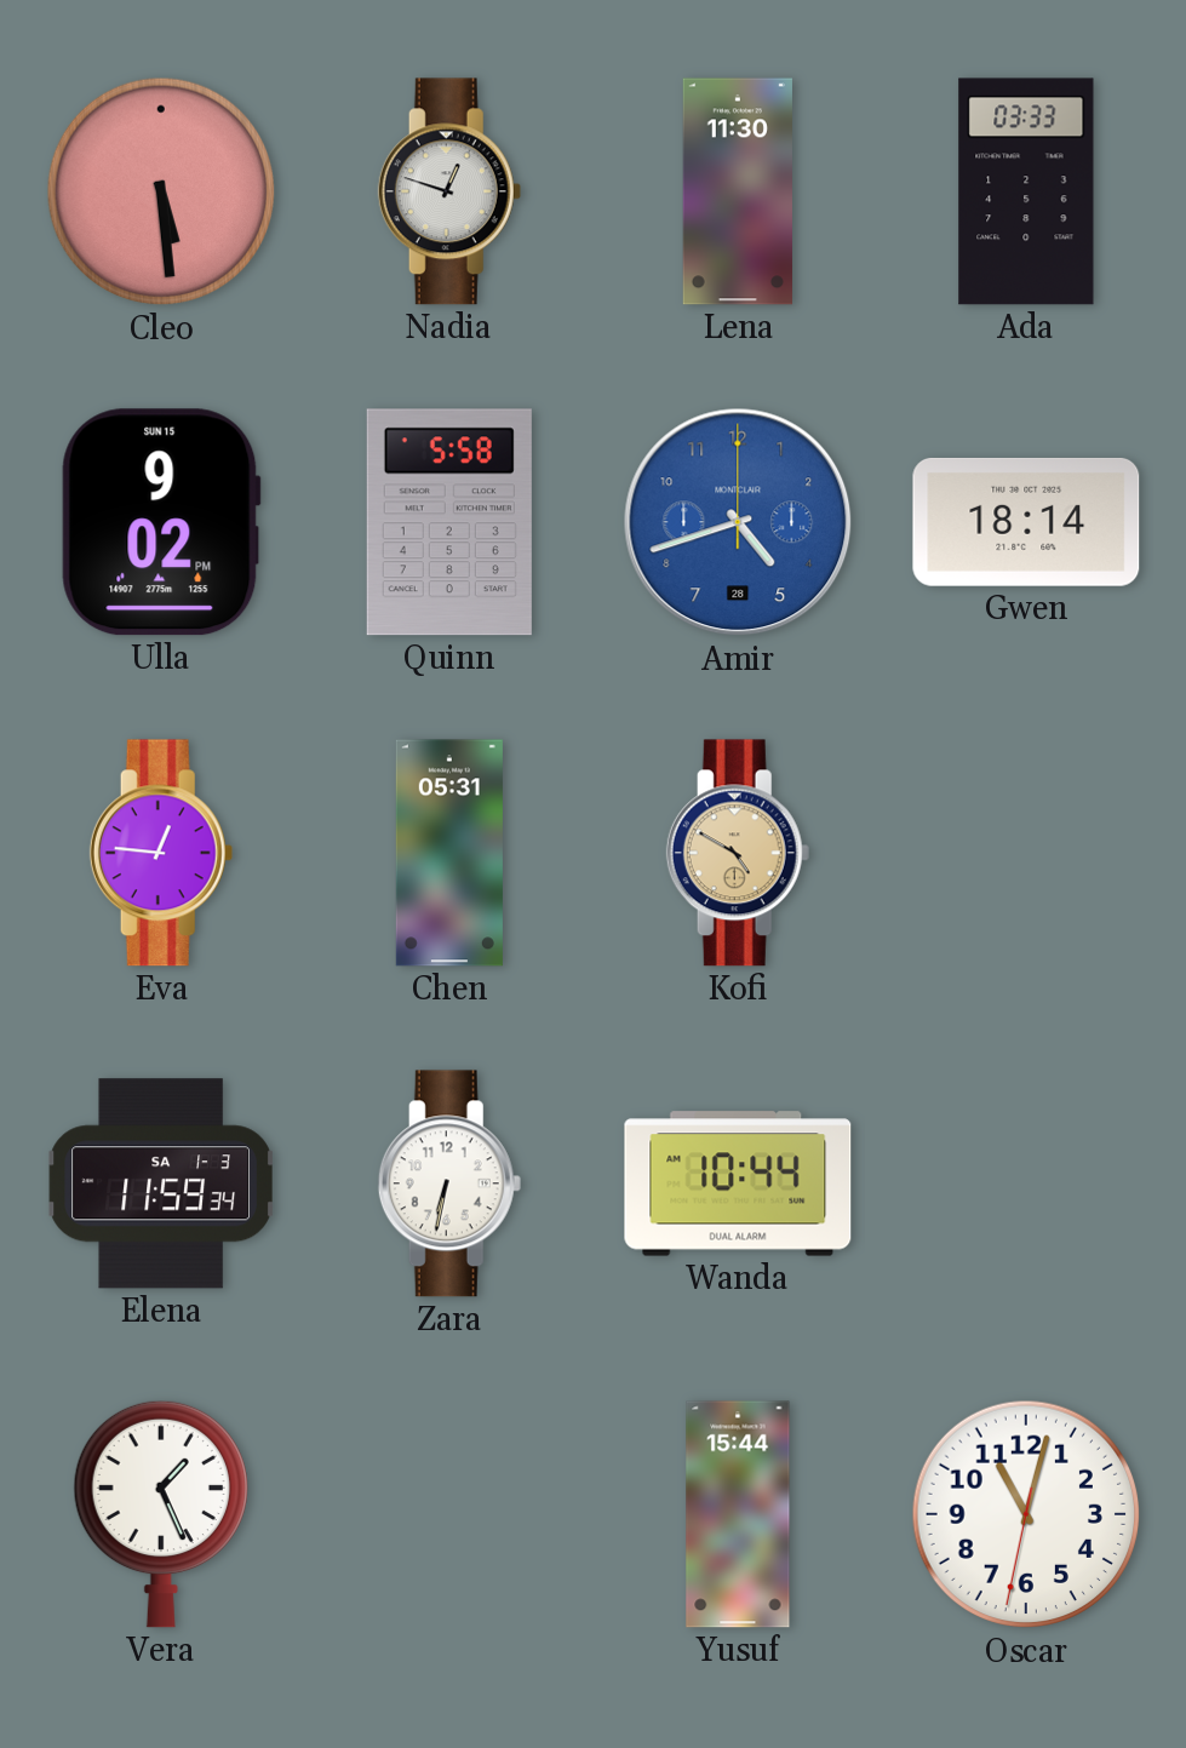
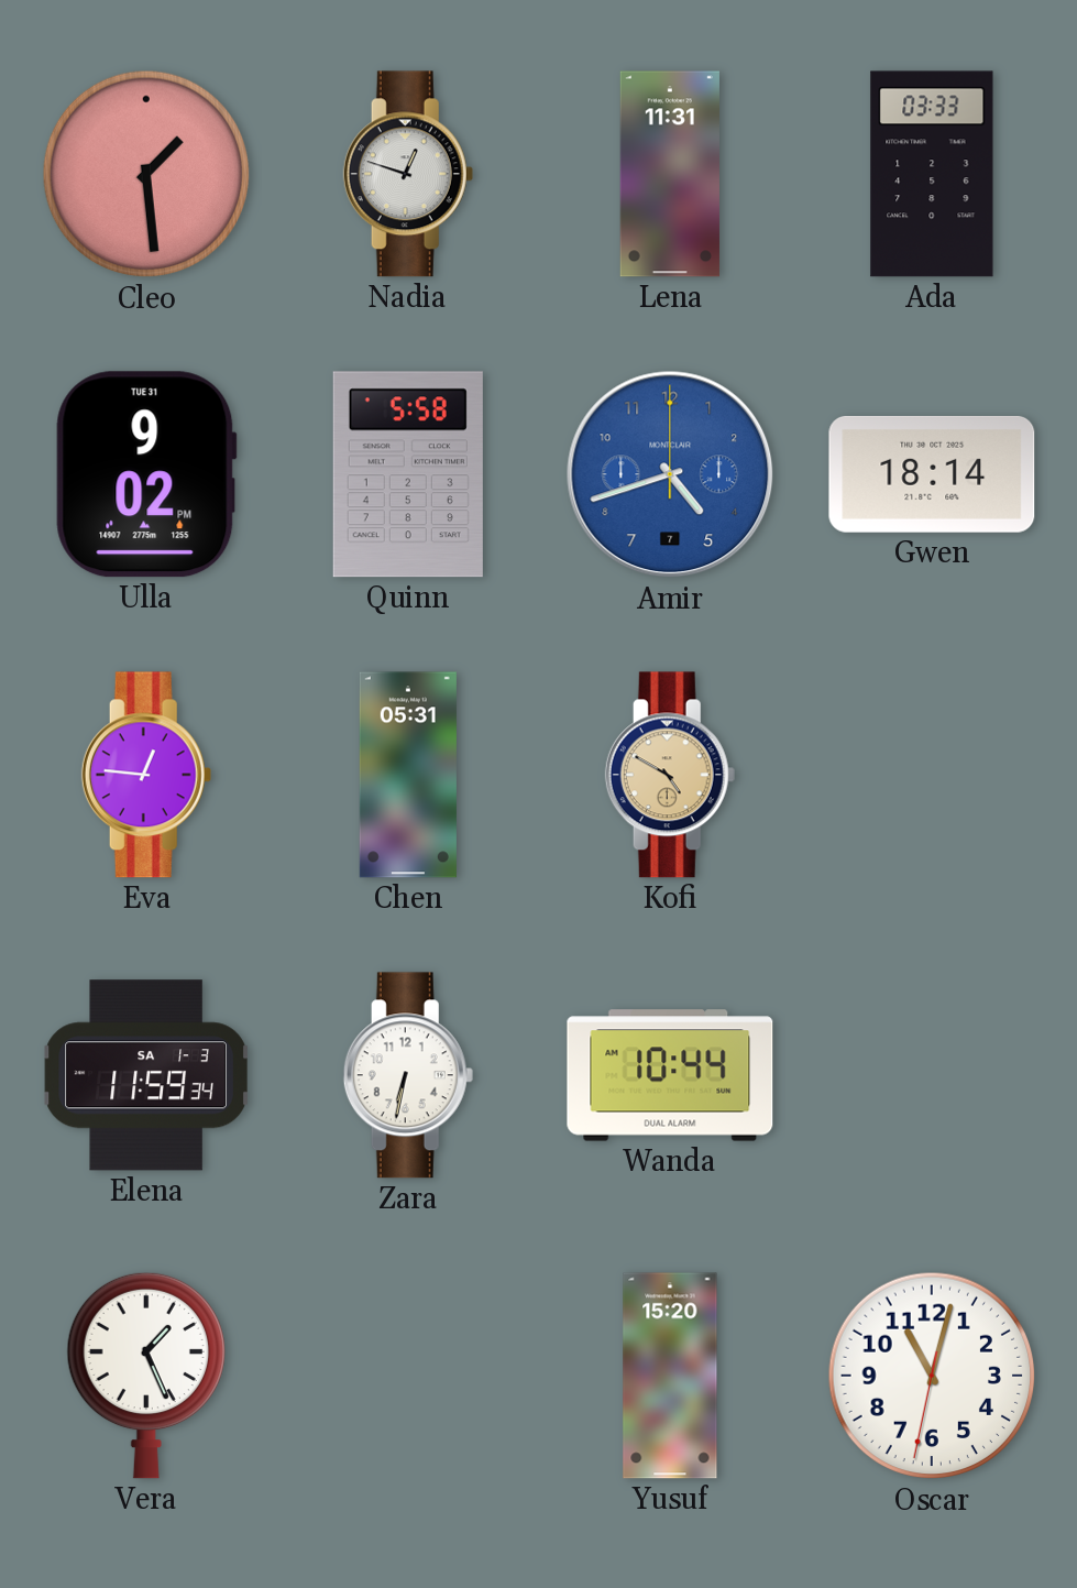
Cleo: 5:29 -> 1:29 (146, 174)
Lena: 11:30 -> 11:31 (670, 174)
Ulla date: SUN 15 -> TUE 31 (146, 474)
Amir date: 28 -> 7 (670, 474)
Yusuf: 15:44 -> 15:20 (670, 1376)
